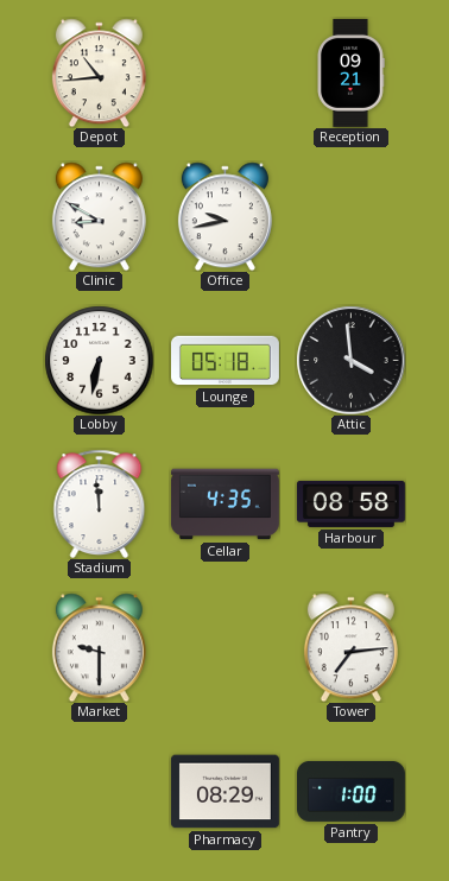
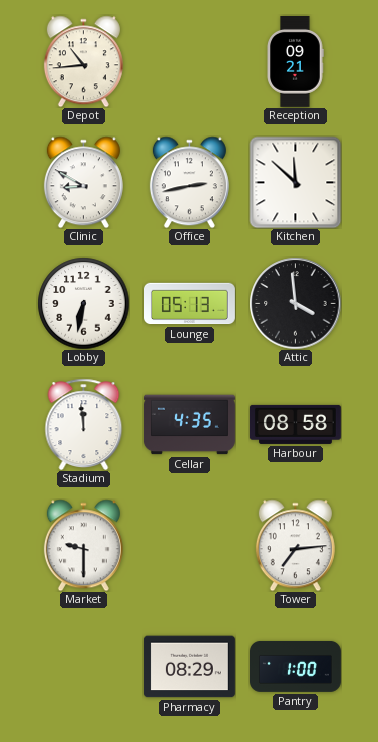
Office: 9:43 -> 2:43 (189, 182)
Kitchen: none -> 11:52 (295, 182)
Lounge: 05:18 -> 05:13 (190, 304)
